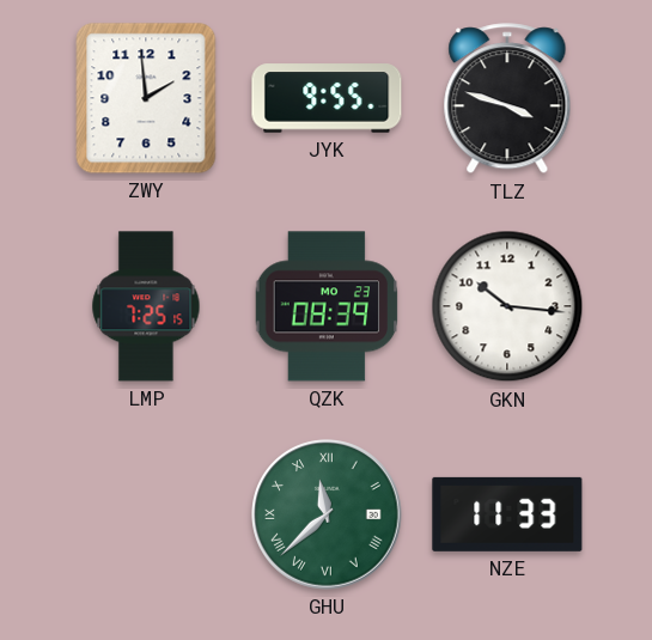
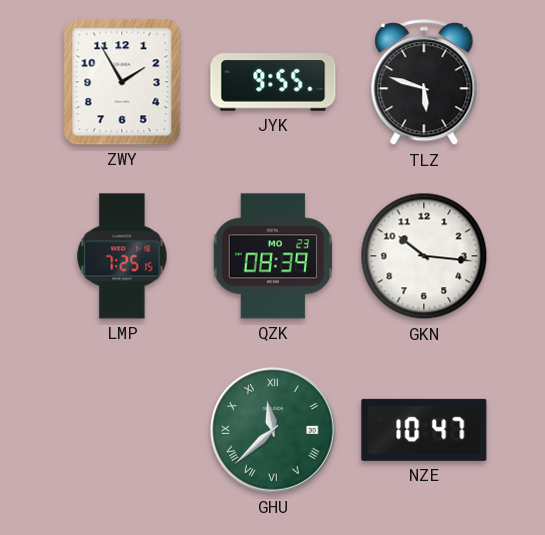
ZWY: 1:59 -> 1:55 (122, 82)
TLZ: 3:48 -> 5:48 (424, 83)
NZE: 11:33 -> 10:47 (424, 430)
